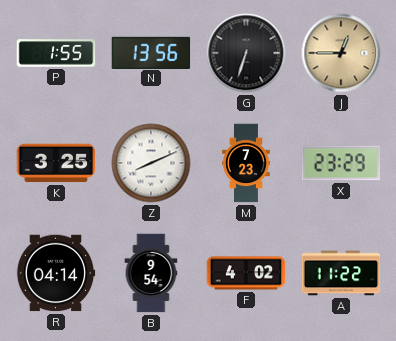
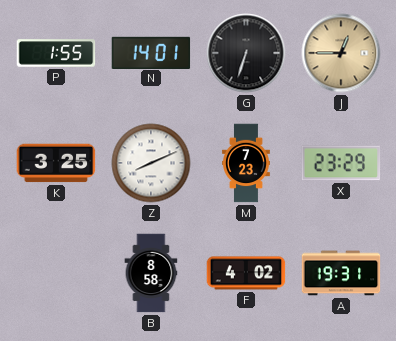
N: 13:56 -> 14:01 (151, 52)
R: 04:14 -> none (56, 273)
B: 9:54 -> 8:58 (151, 273)
A: 11:22 -> 19:31 (341, 273)
